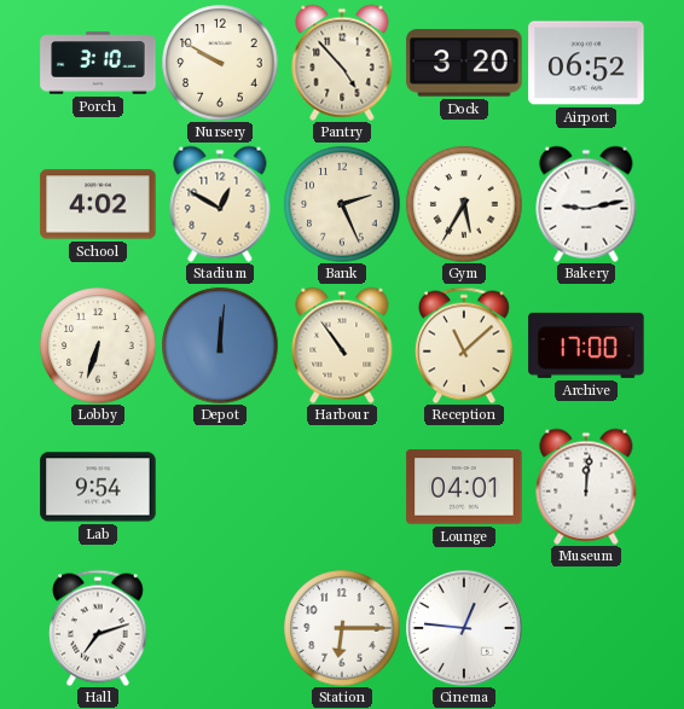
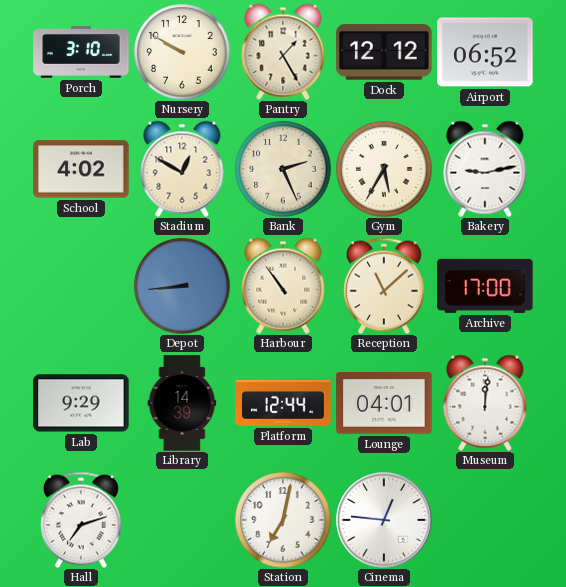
Pantry: 4:53 -> 1:25 (283, 52)
Dock: 3:20 -> 12:12 (384, 52)
Lobby: 6:33 -> none (98, 345)
Depot: 12:01 -> 8:44 (182, 286)
Lab: 9:54 -> 9:29 (81, 403)
Library: none -> 14:39 (182, 403)
Platform: none -> 12:44 (283, 404)
Station: 6:15 -> 7:02 (283, 520)
